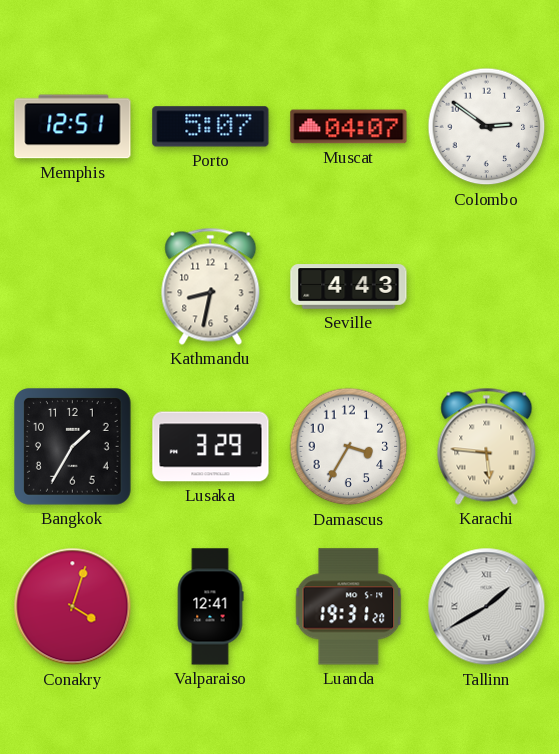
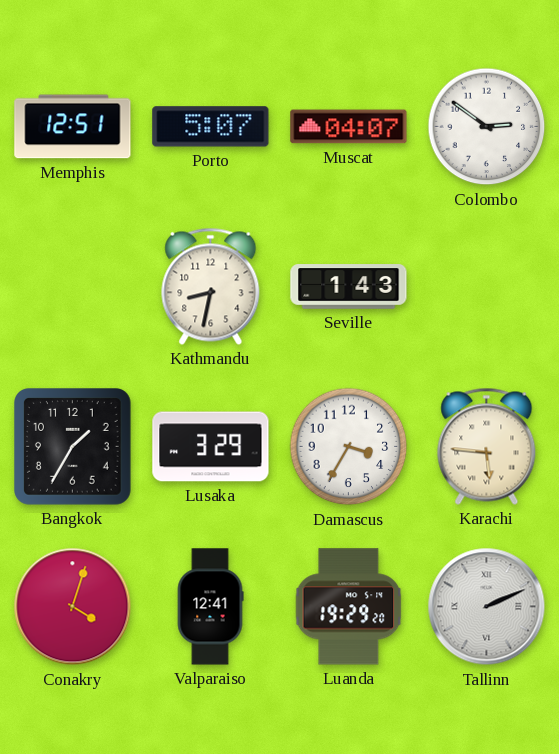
Seville: 4:43 -> 1:43 (349, 287)
Luanda: 19:31 -> 19:29 (349, 607)
Tallinn: 1:40 -> 2:11 (487, 607)
